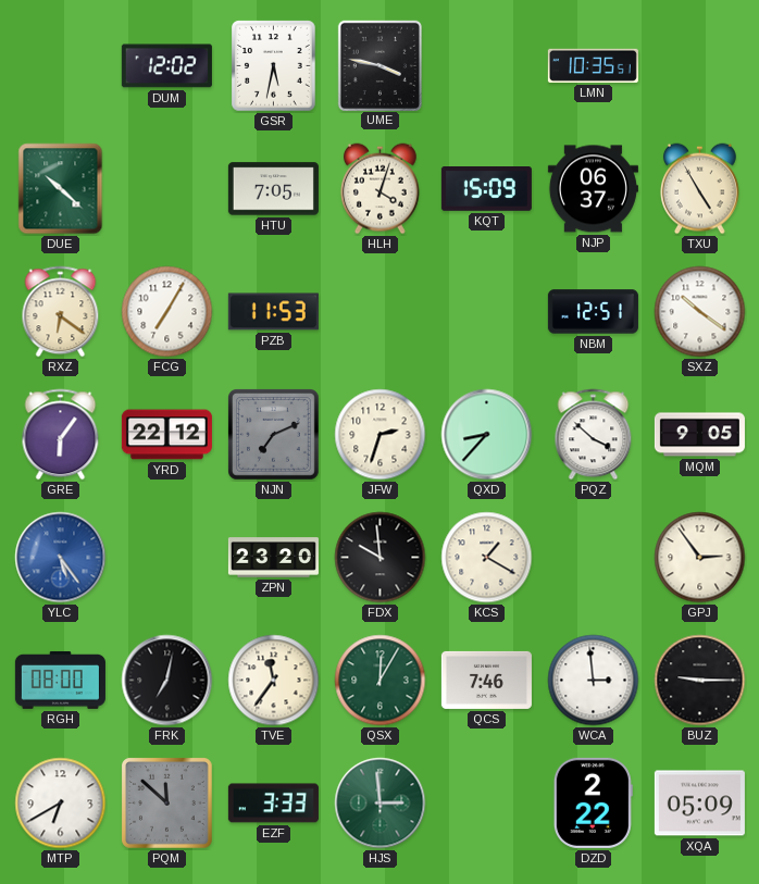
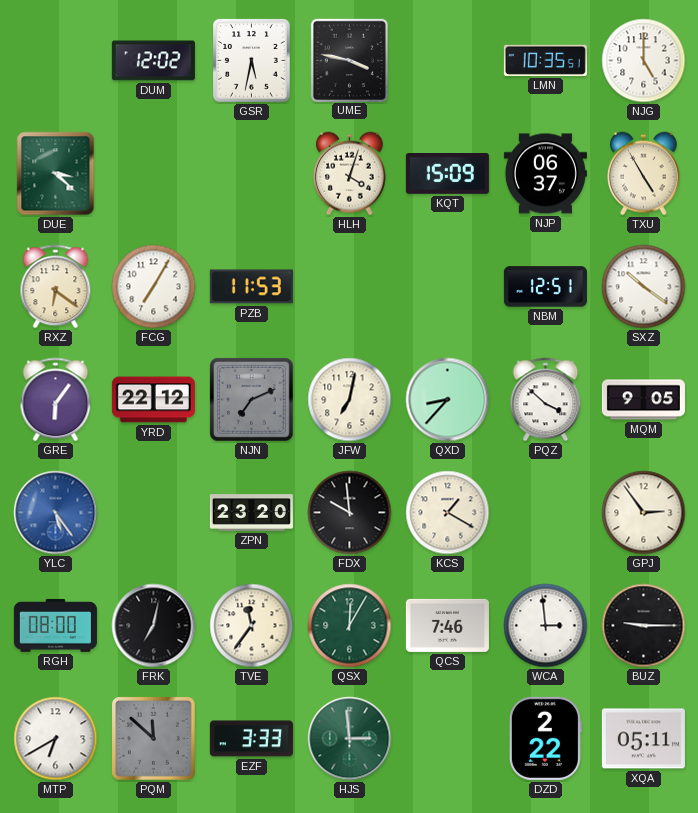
NJG: none -> 5:00 (644, 61)
DUE: 10:22 -> 3:22 (56, 174)
HTU: 7:05 -> none (273, 189)
JFW: 2:33 -> 7:02 (350, 400)
XQA: 05:09 -> 05:11 (643, 739)
